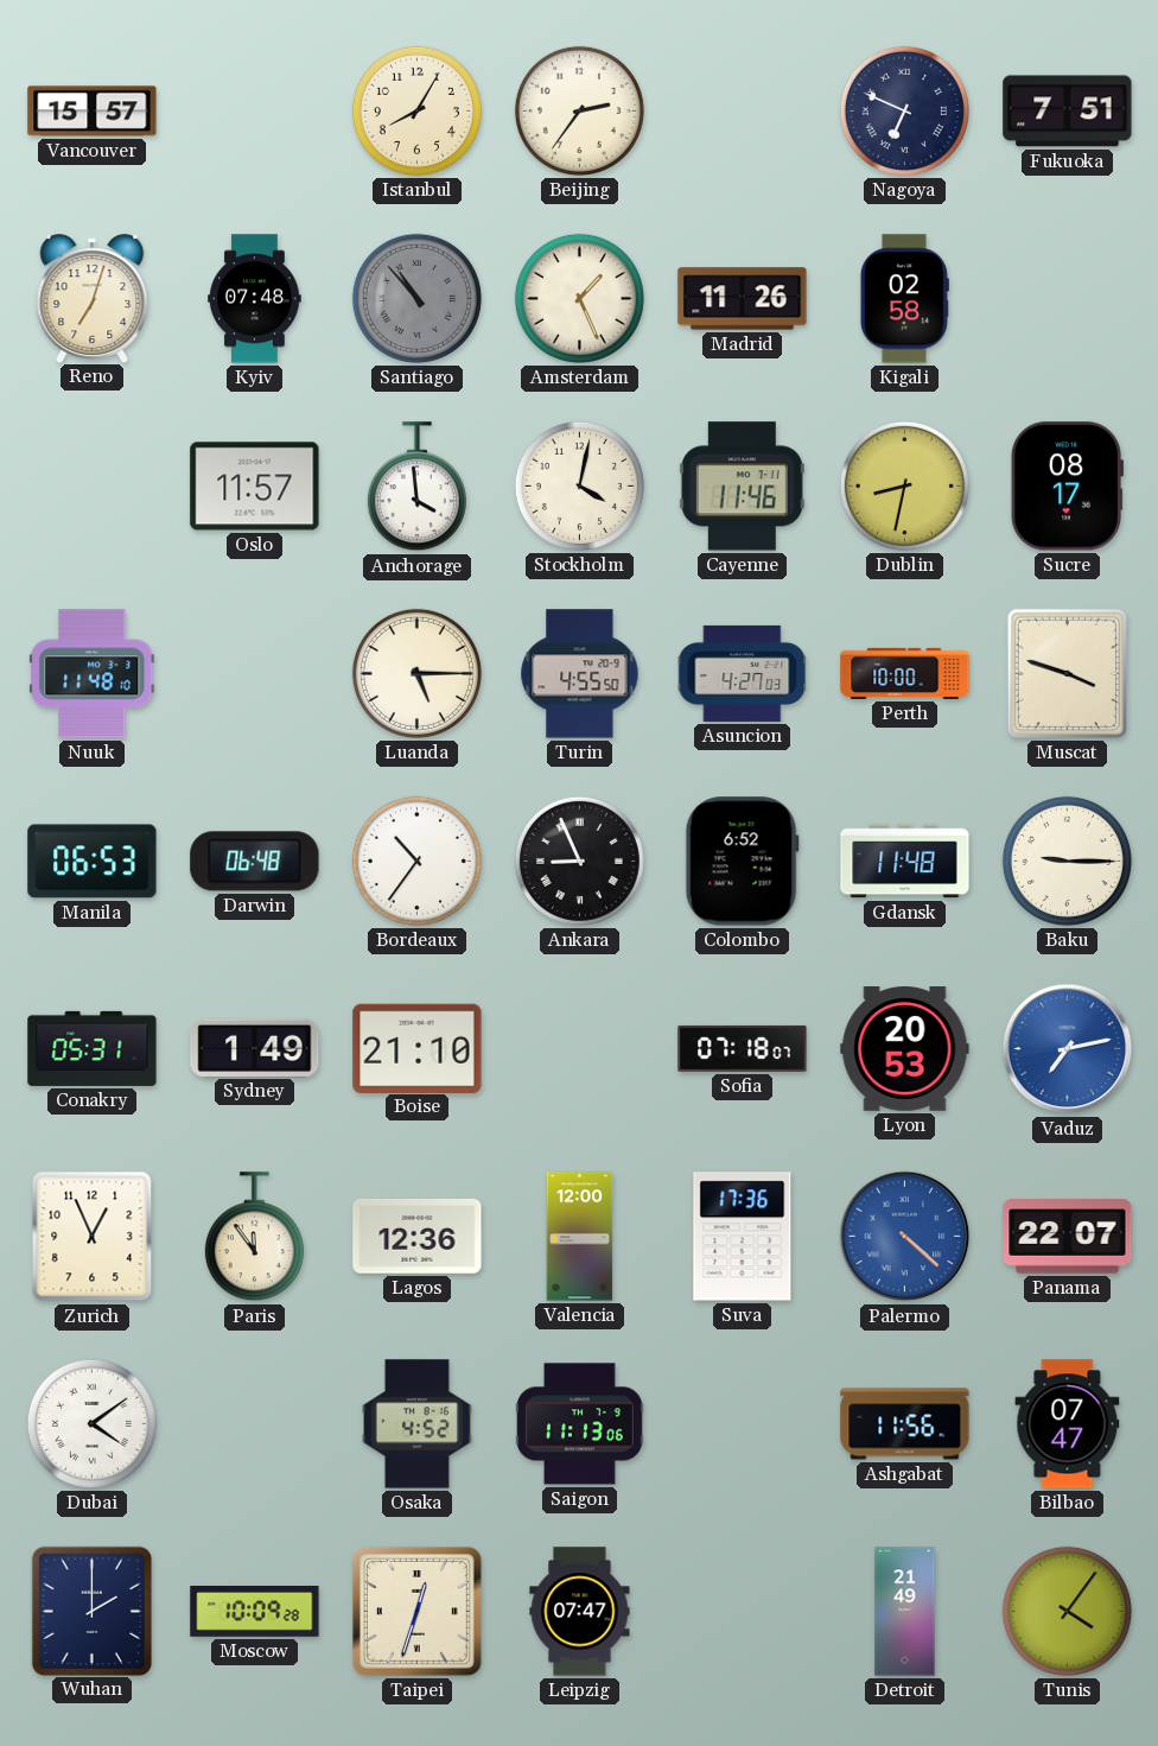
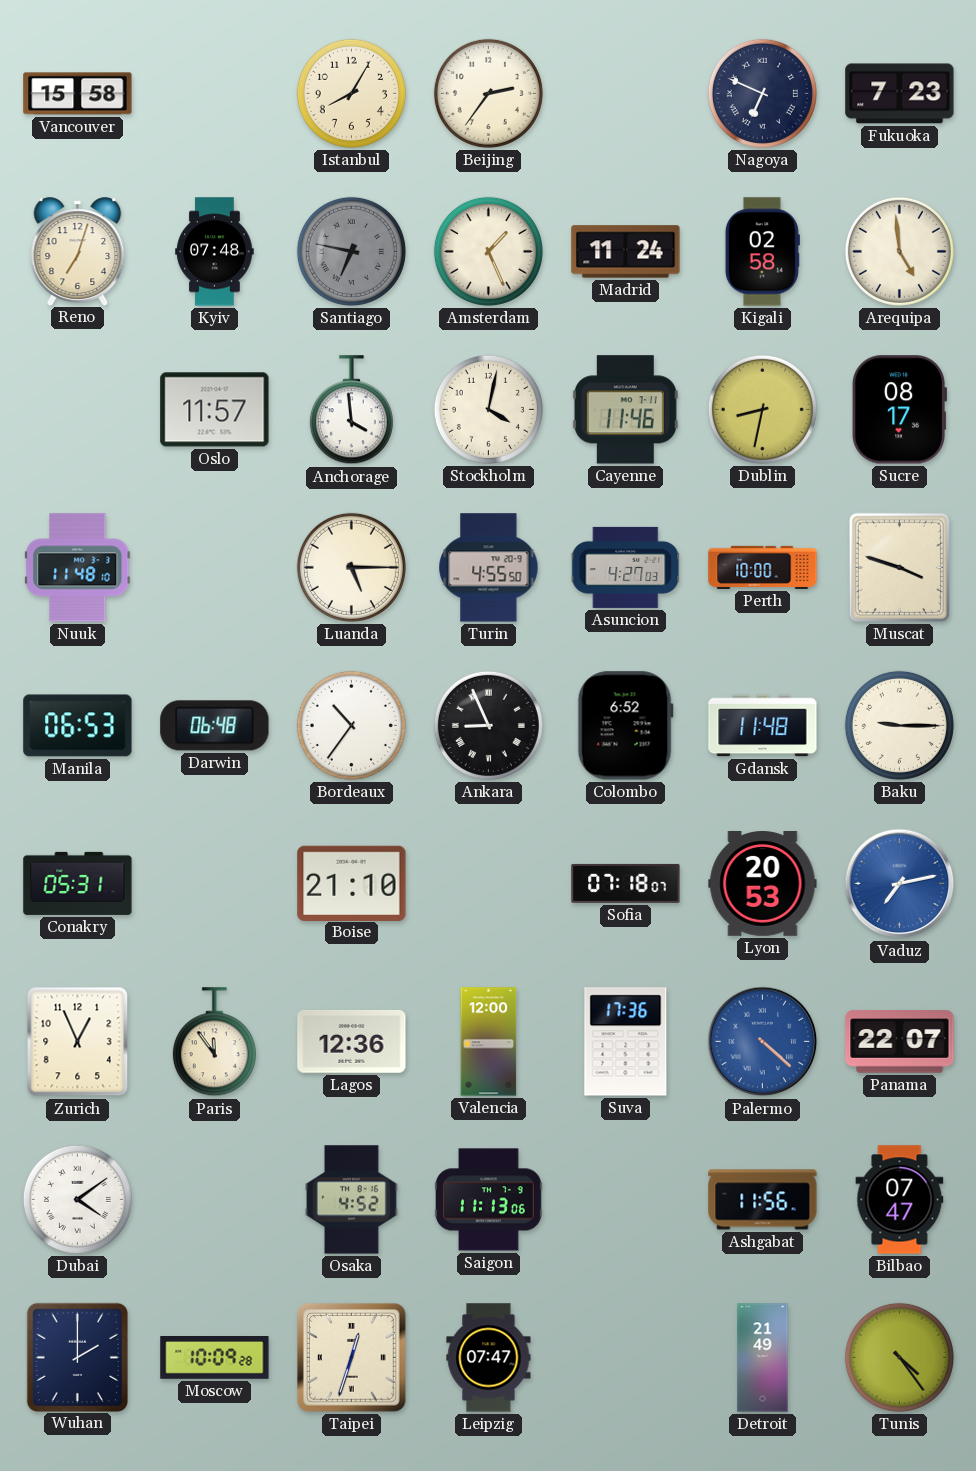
Vancouver: 15:57 -> 15:58 (78, 94)
Fukuoka: 7:51 -> 7:23 (900, 94)
Santiago: 10:53 -> 6:47 (351, 251)
Madrid: 11:26 -> 11:24 (626, 252)
Arequipa: none -> 4:59 (899, 251)
Sydney: 1:49 -> none (255, 1048)
Tunis: 4:06 -> 4:24 (899, 1357)
